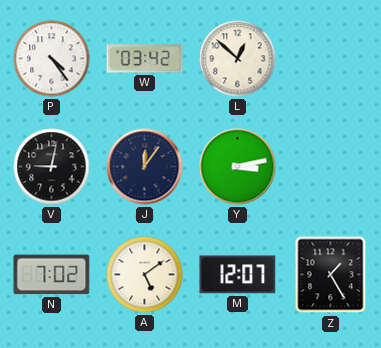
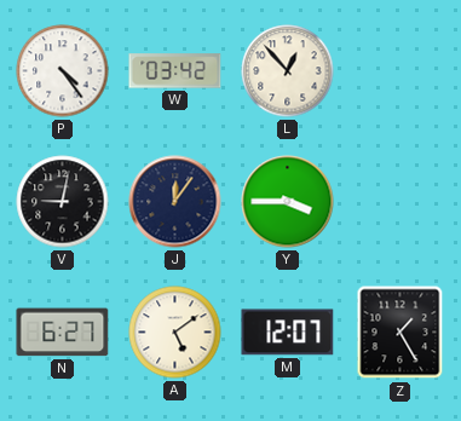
L: 12:52 -> 12:53 (288, 71)
Y: 3:13 -> 3:45 (288, 202)
N: 7:02 -> 6:27 (63, 333)
